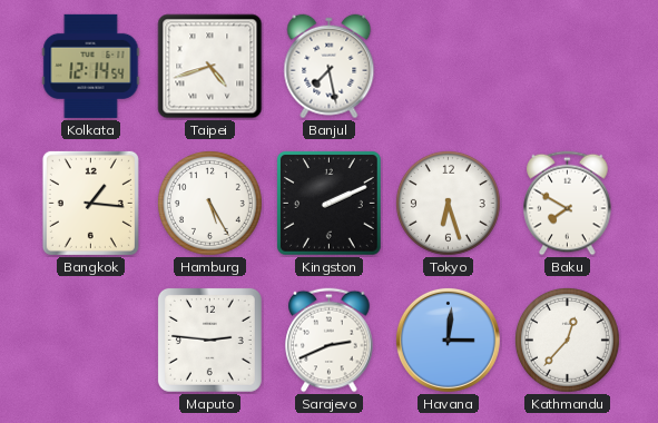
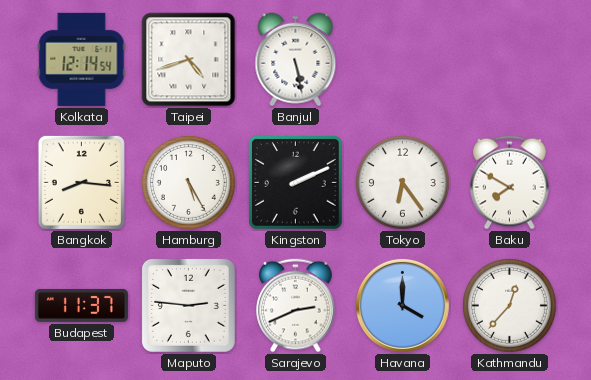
Banjul: 7:28 -> 5:28 (296, 60)
Bangkok: 1:16 -> 8:16 (81, 182)
Tokyo: 6:27 -> 6:24 (402, 182)
Budapest: none -> 11:37 (81, 306)
Havana: 3:01 -> 4:00 (402, 305)
